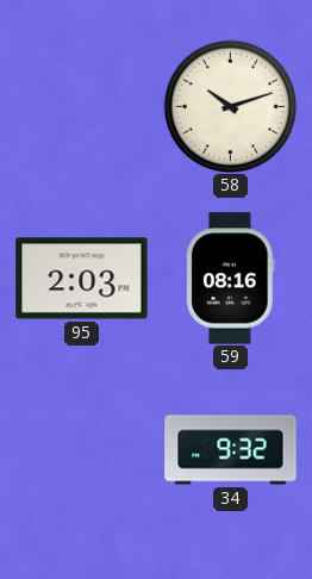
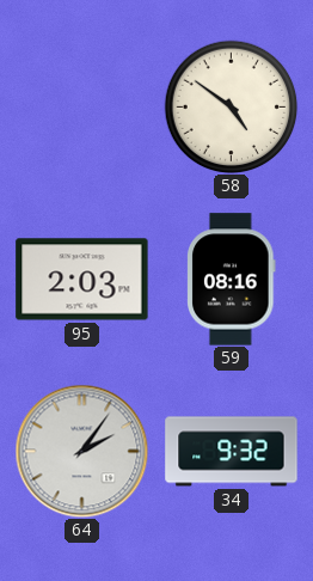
58: 10:12 -> 4:51 (231, 106)
64: none -> 2:06 (81, 451)
